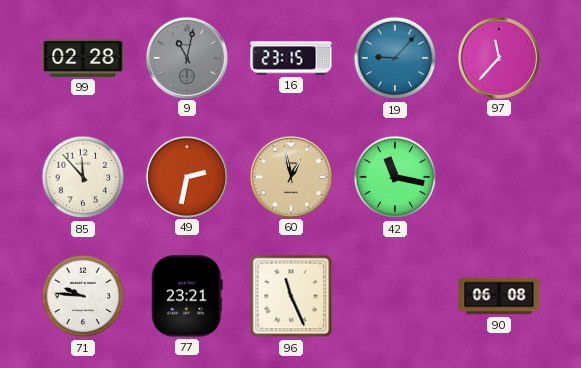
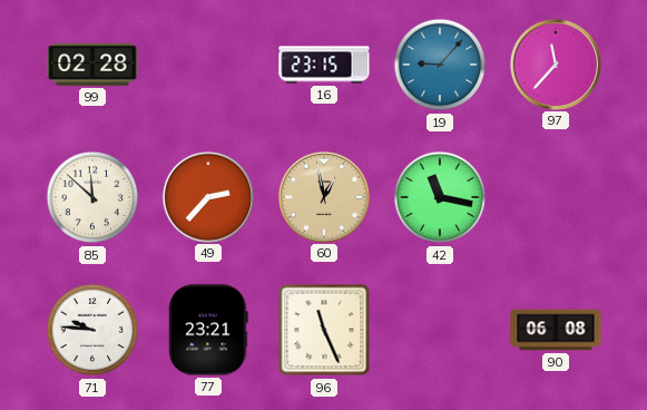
9: 11:02 -> none (186, 57)
85: 11:53 -> 11:52 (92, 197)
49: 2:32 -> 2:37 (207, 196)
